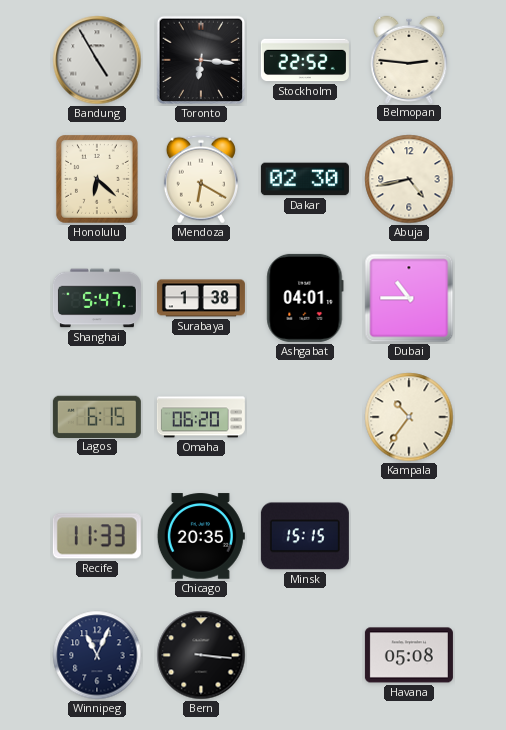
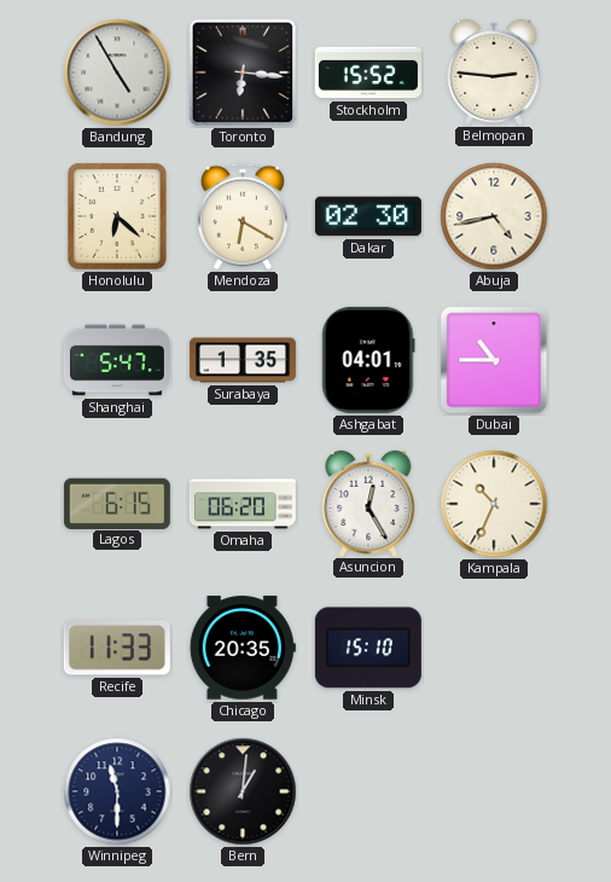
Stockholm: 22:52 -> 15:52 (368, 72)
Surabaya: 1:38 -> 1:35 (243, 360)
Asuncion: none -> 12:25 (368, 503)
Kampala: 10:36 -> 10:34 (494, 504)
Minsk: 15:15 -> 15:10 (368, 648)
Winnipeg: 11:04 -> 11:30 (117, 791)
Bern: 3:16 -> 1:01 (243, 791)
Havana: 05:08 -> none (409, 655)
